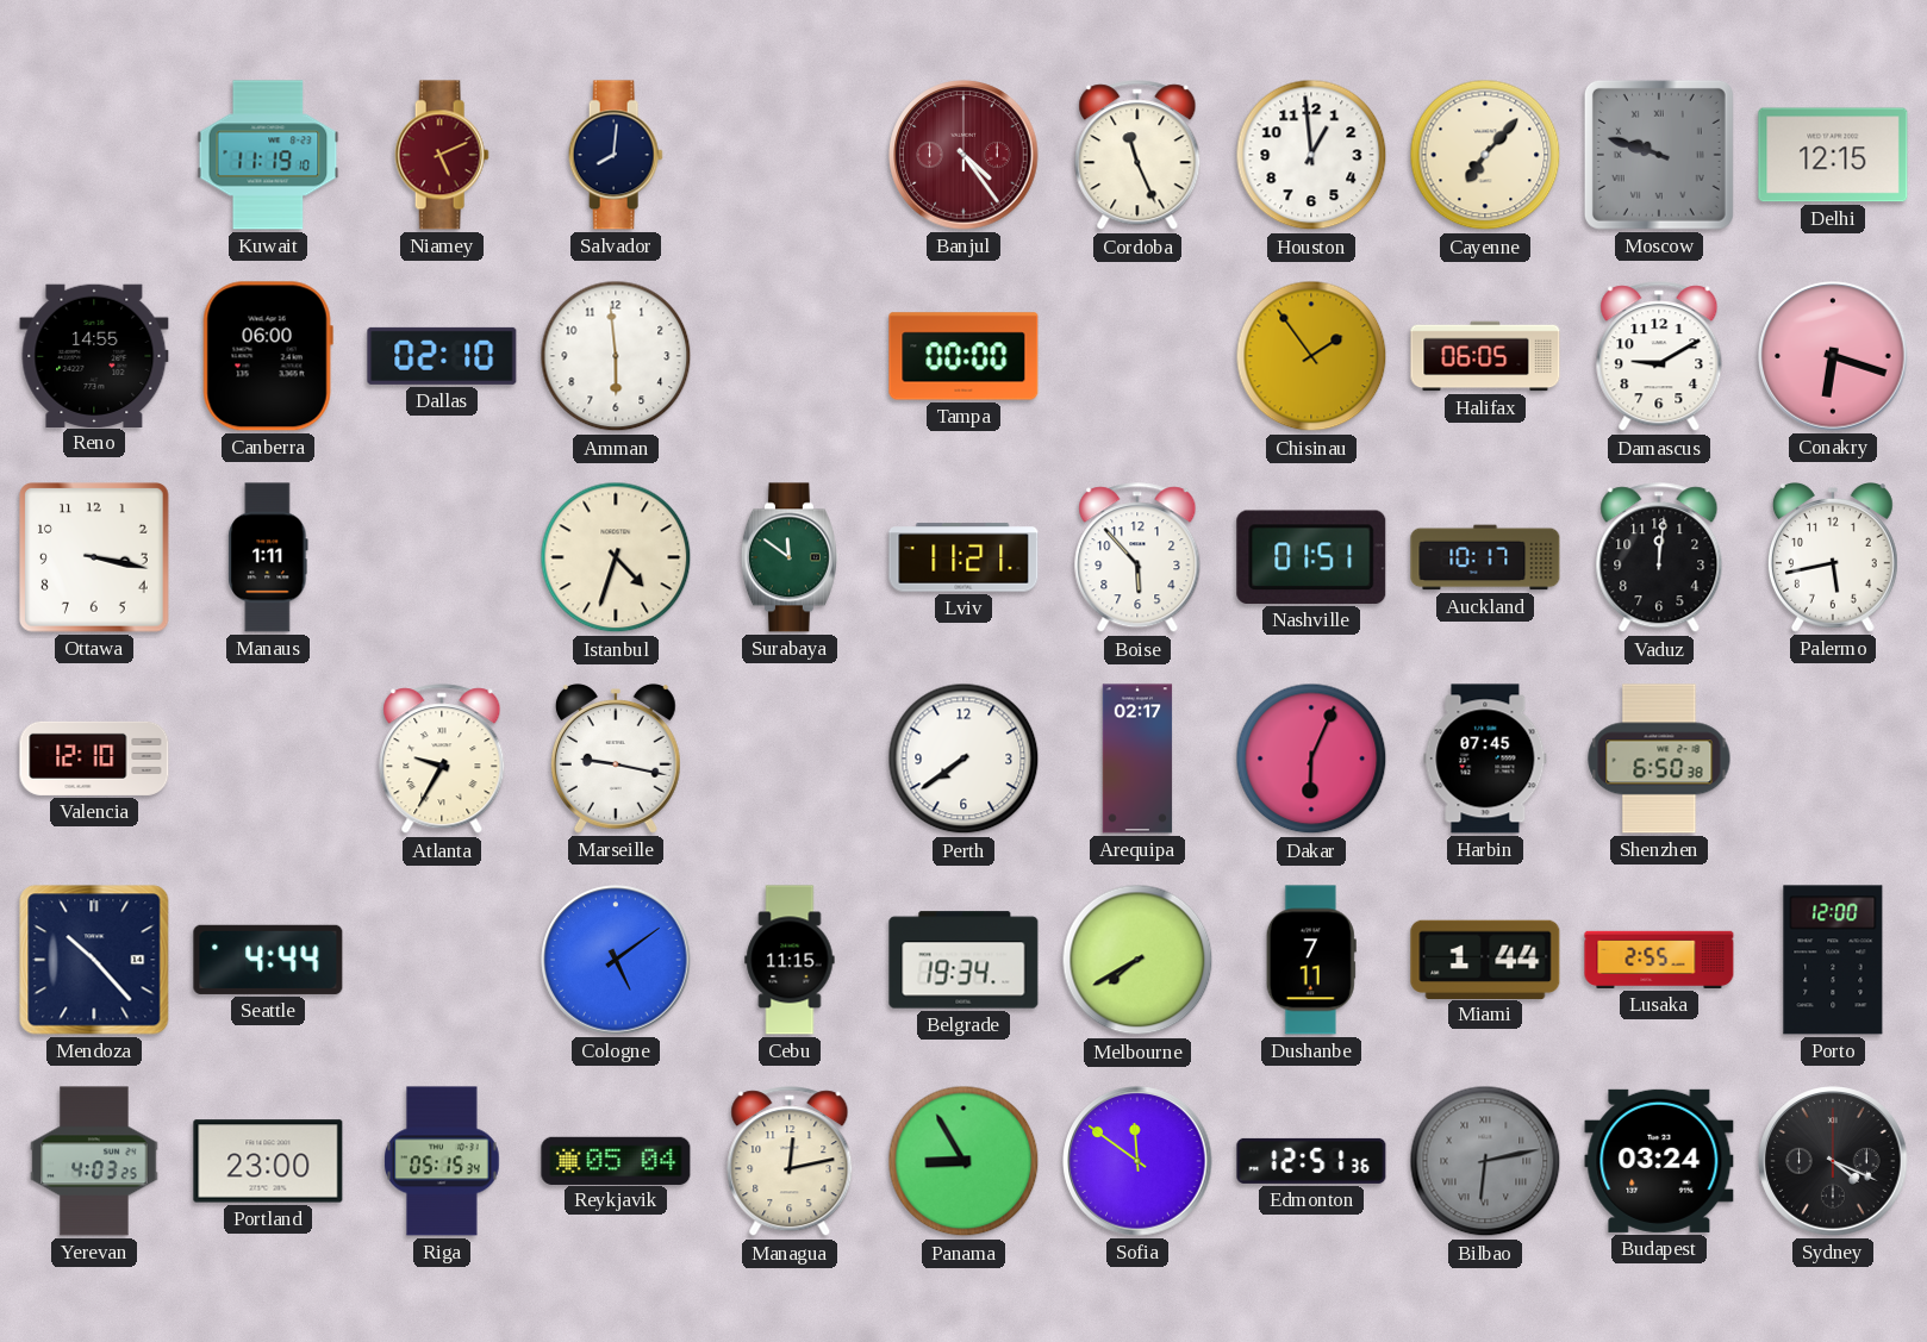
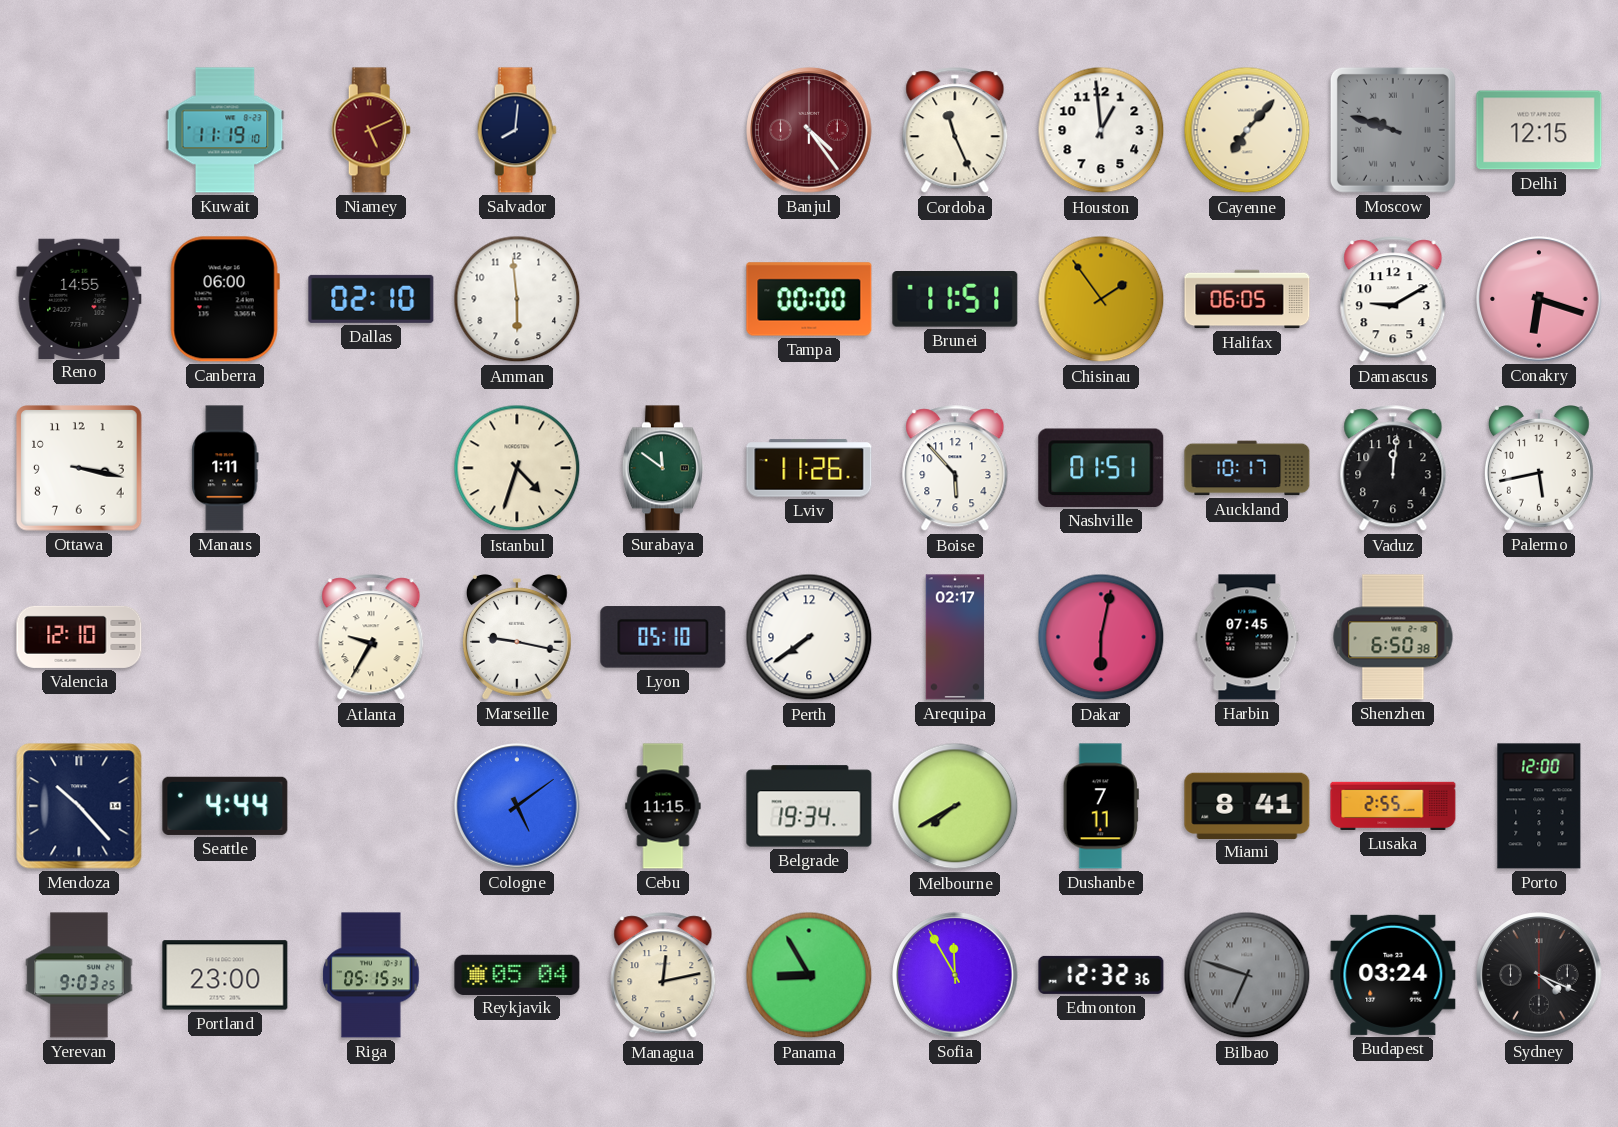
Brunei: none -> 11:51 (955, 299)
Lviv: 11:21 -> 11:26 (809, 468)
Lyon: none -> 05:10 (663, 637)
Dakar: 6:04 -> 6:02 (1101, 637)
Miami: 1:44 -> 8:41 (1247, 805)
Yerevan: 4:03 -> 9:03 (79, 975)
Sofia: 11:51 -> 11:55 (955, 975)
Edmonton: 12:51 -> 12:32 (1101, 975)
Bilbao: 6:13 -> 6:48 (1247, 975)
